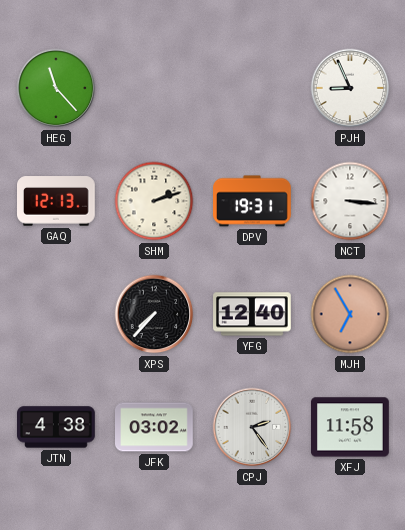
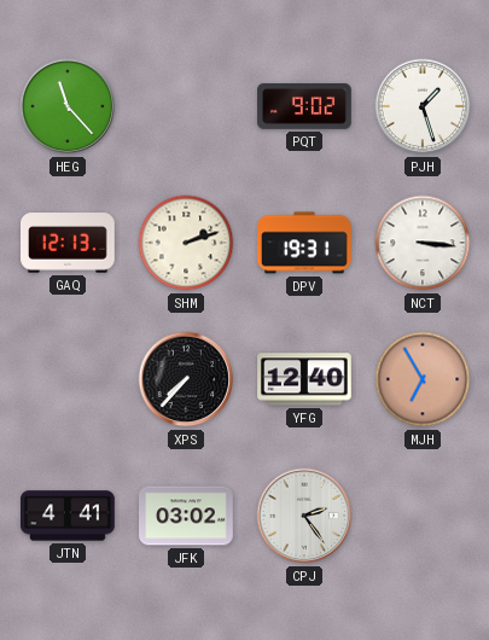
PQT: none -> 9:02 (304, 106)
PJH: 8:56 -> 1:27 (423, 106)
JTN: 4:38 -> 4:41 (69, 516)
XFJ: 11:58 -> none (351, 427)
